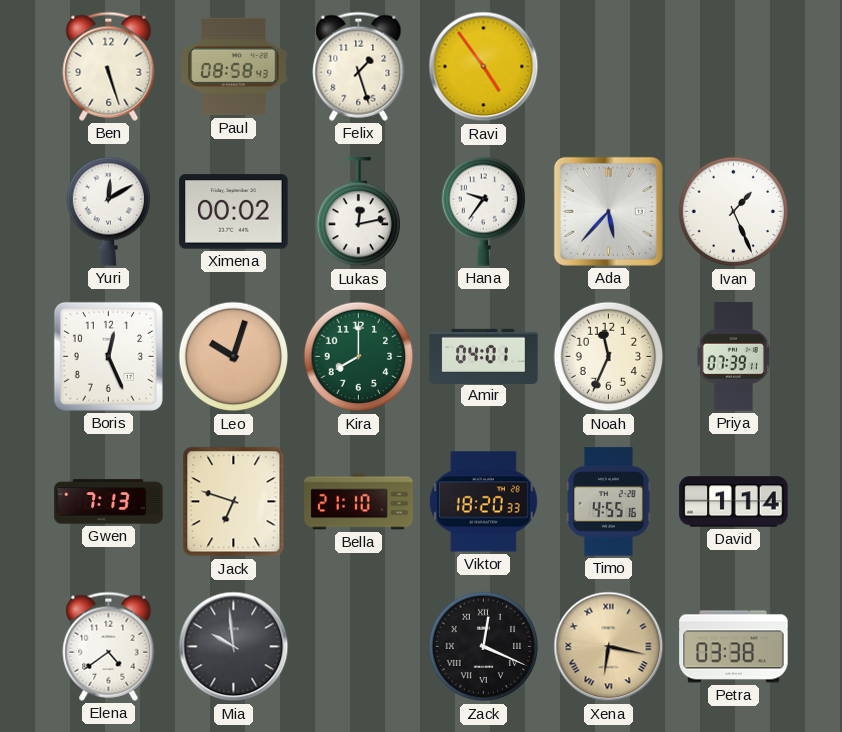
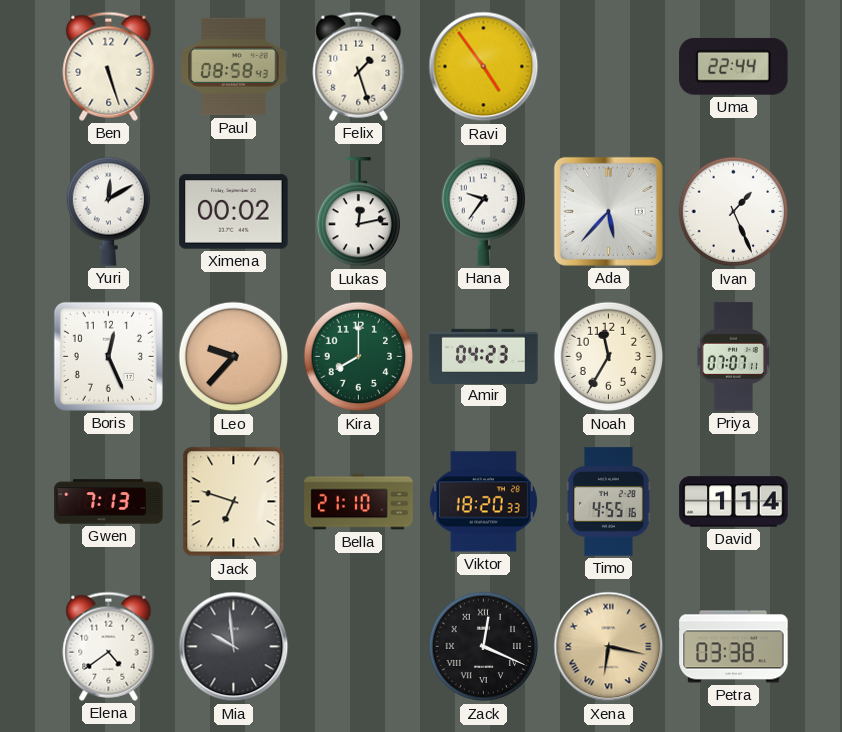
Uma: none -> 22:44 (734, 66)
Leo: 10:03 -> 9:37 (234, 357)
Amir: 04:01 -> 04:23 (484, 356)
Noah: 11:34 -> 11:35 (609, 357)
Priya: 07:39 -> 07:07 (733, 357)
